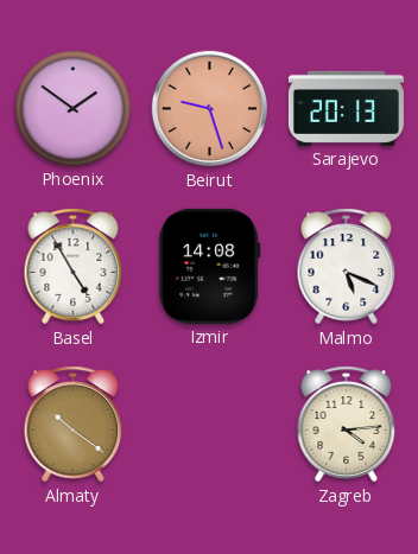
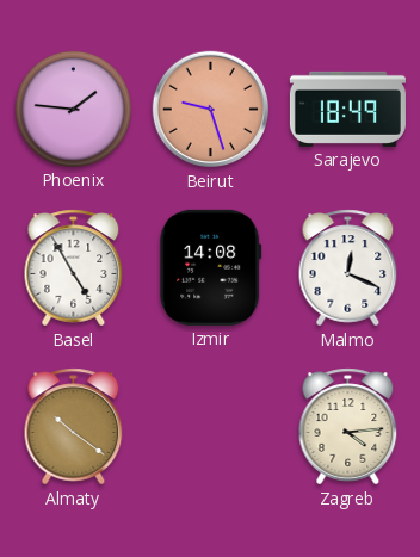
Phoenix: 1:51 -> 1:46 (73, 109)
Sarajevo: 20:13 -> 18:49 (347, 109)
Malmo: 5:19 -> 12:19 (348, 268)
